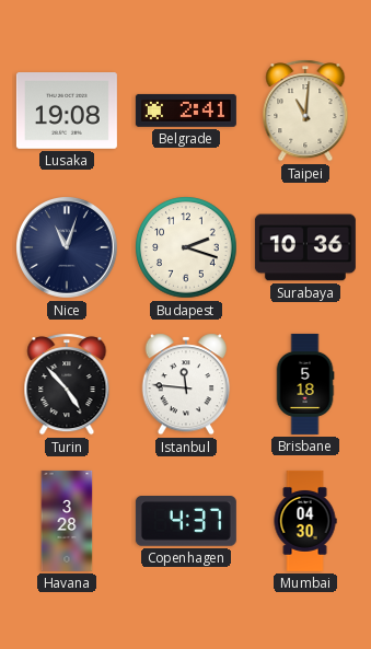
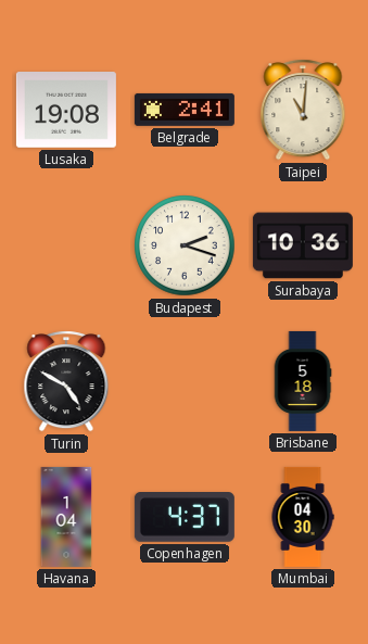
Nice: 11:03 -> none (67, 247)
Turin: 4:53 -> 4:50 (66, 381)
Istanbul: 11:46 -> none (186, 384)
Havana: 3:28 -> 1:04 (66, 517)
